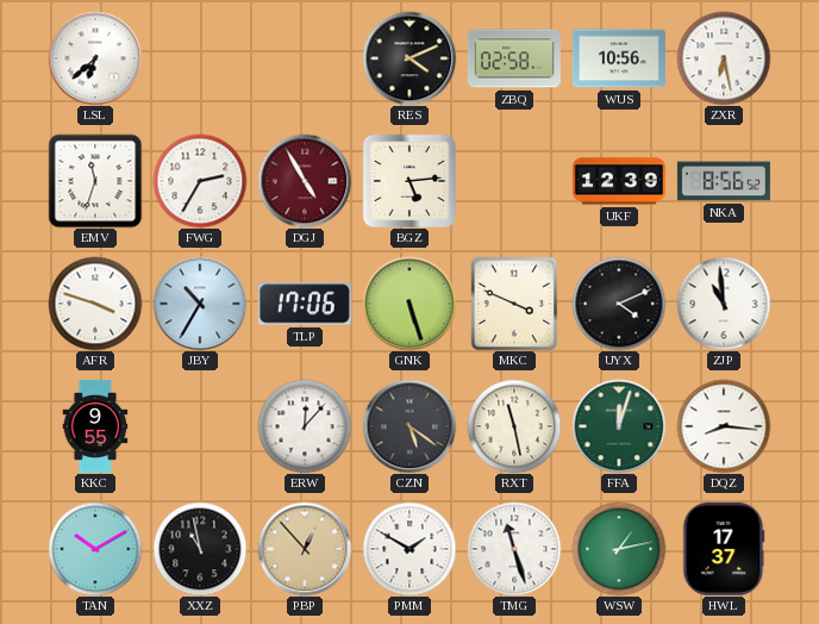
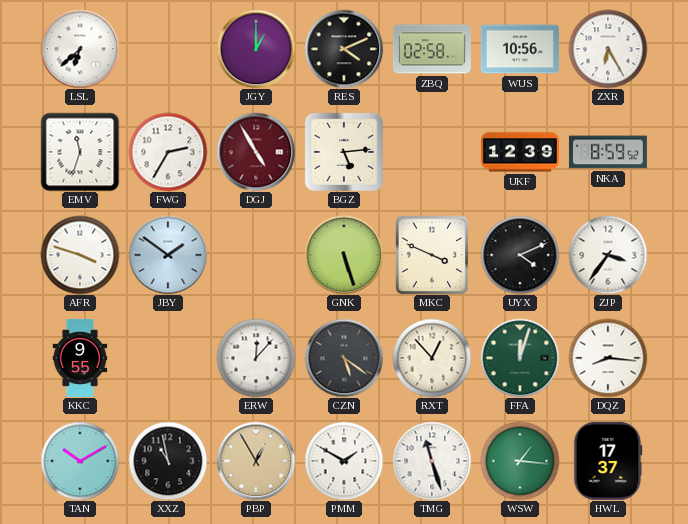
JGY: none -> 1:00 (256, 49)
ZXR: 6:28 -> 6:25 (608, 49)
NKA: 8:56 -> 8:59 (608, 152)
JBY: 10:35 -> 1:51 (168, 255)
TLP: 17:06 -> none (305, 304)
ZJP: 10:59 -> 3:36 (608, 255)
RXT: 11:28 -> 12:53 (432, 358)
PBP: 12:53 -> 12:55 (256, 461)
WSW: 1:13 -> 1:16 (520, 461)
